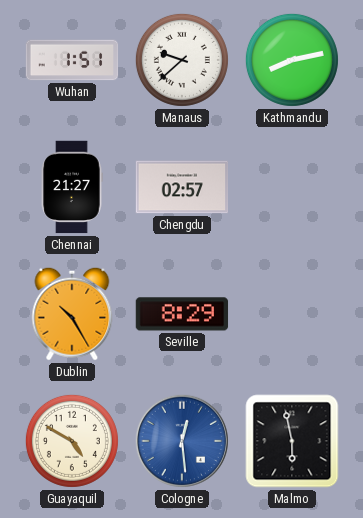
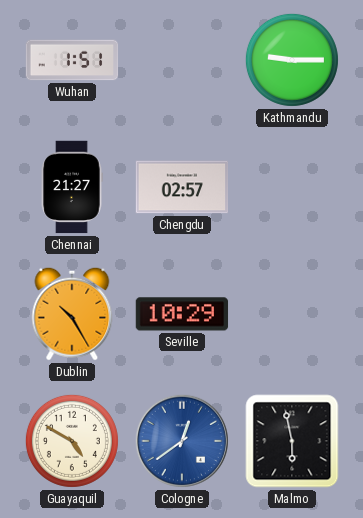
Manaus: 9:38 -> none (182, 60)
Kathmandu: 8:13 -> 9:15 (292, 60)
Seville: 8:29 -> 10:29 (182, 314)
Cologne: 12:29 -> 12:39 (182, 441)
